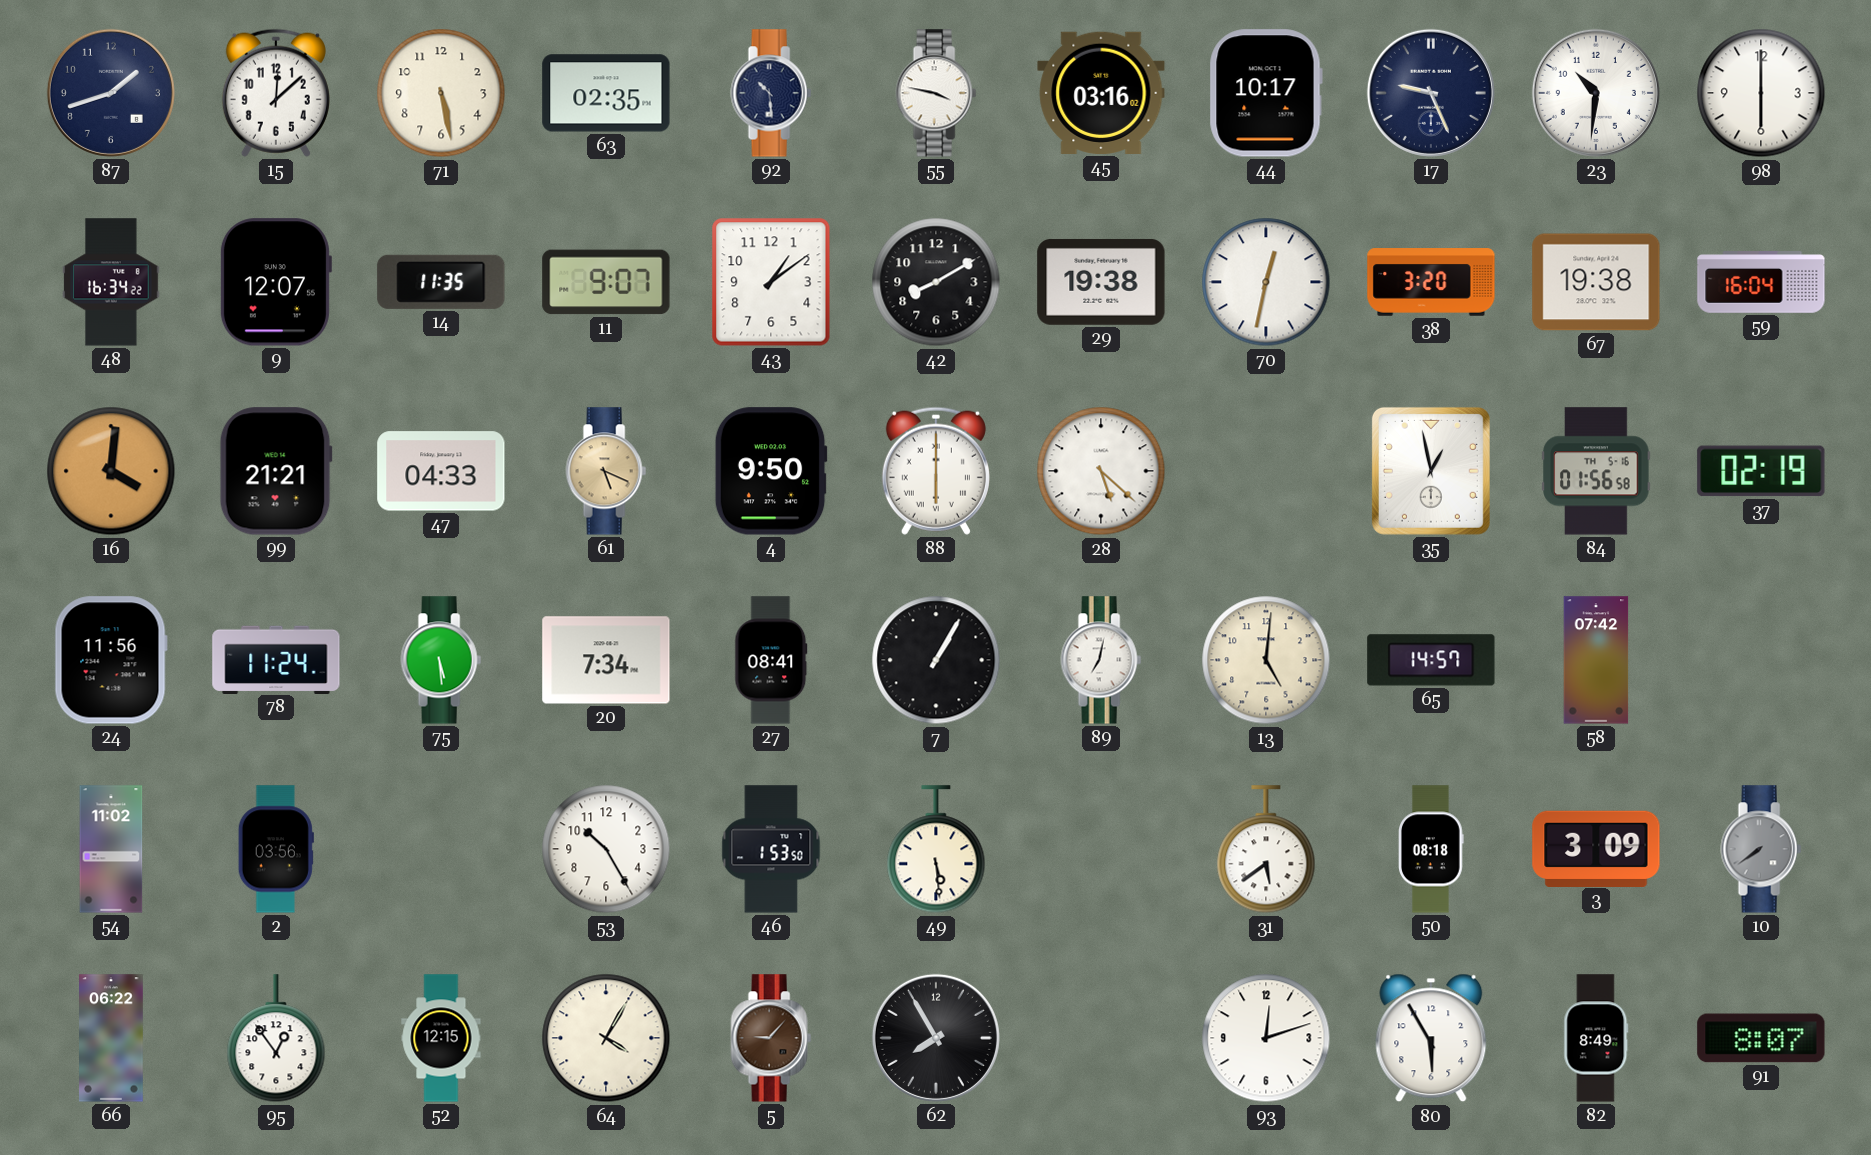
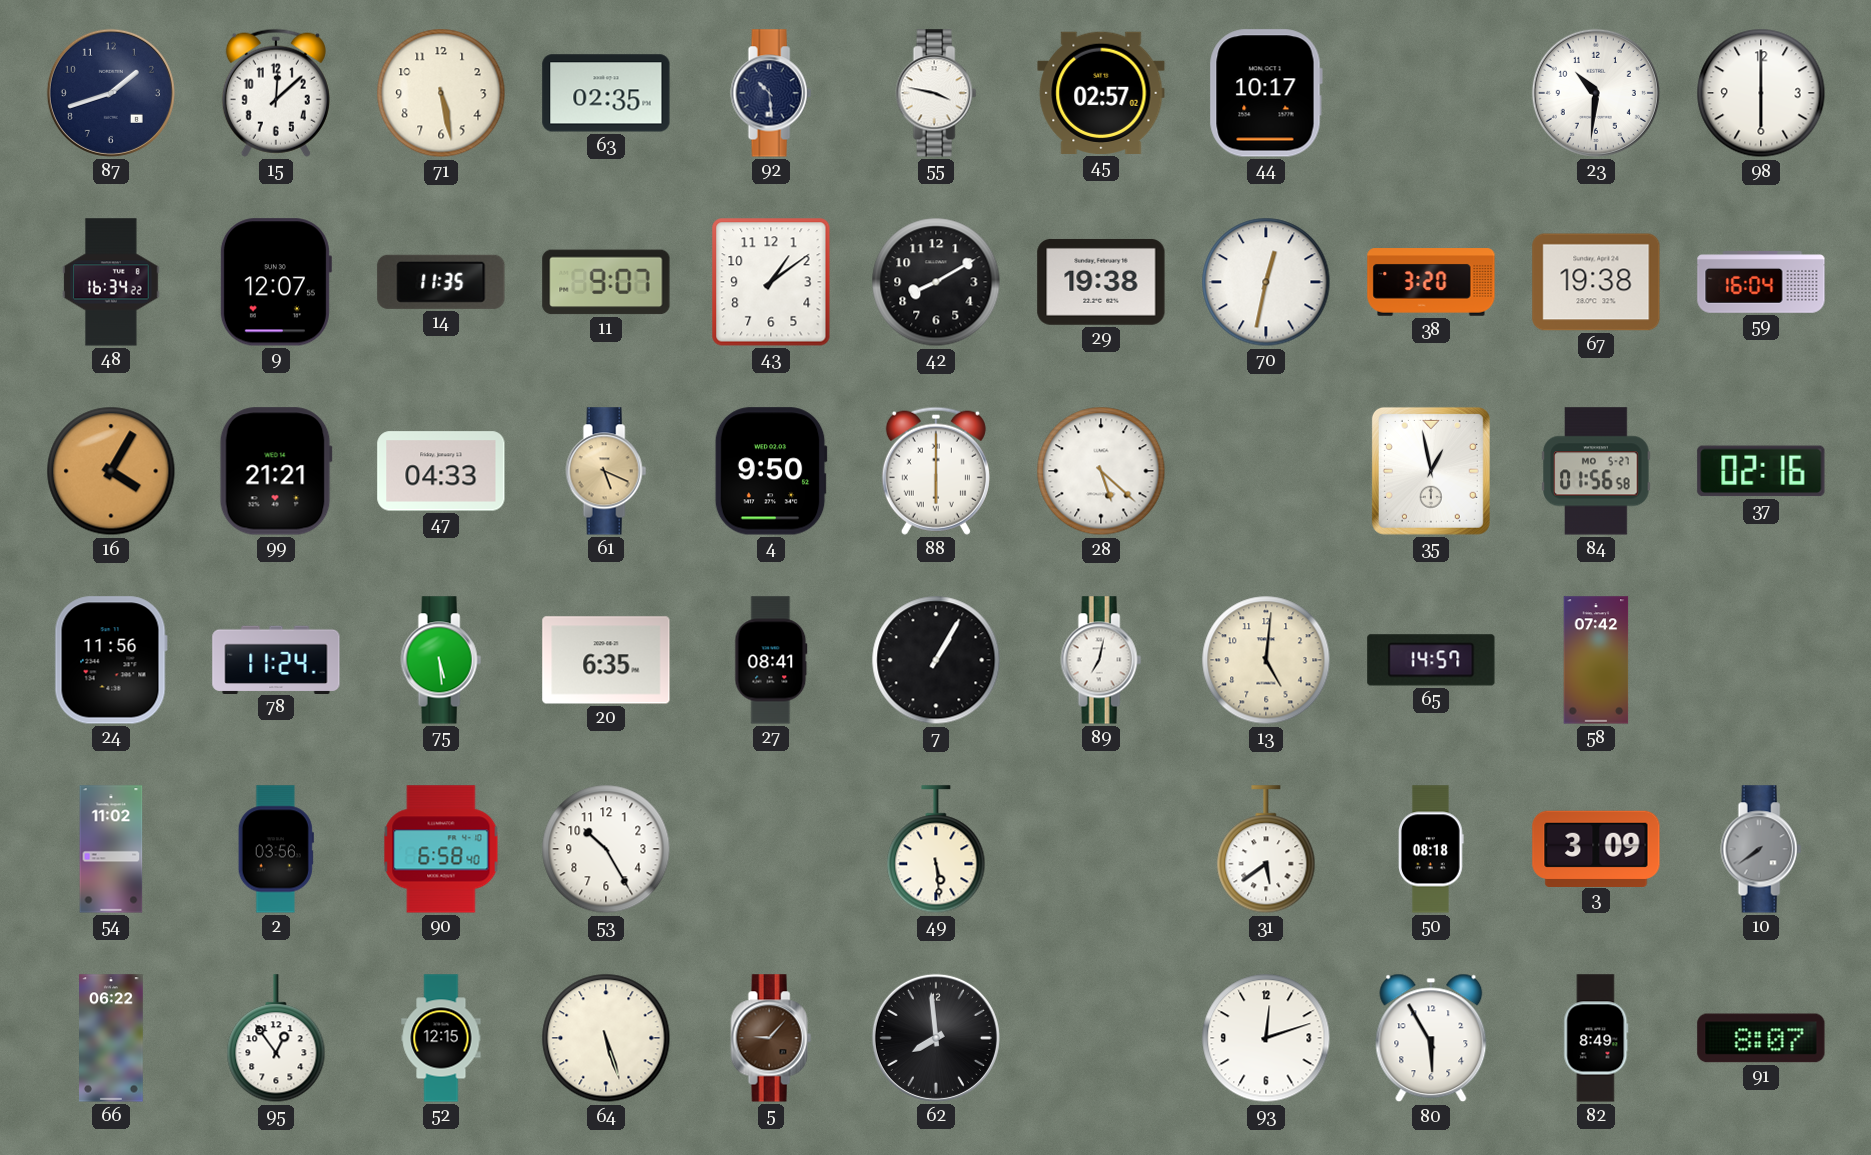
45: 03:16 -> 02:57 (1101, 93)
17: 9:26 -> none (1431, 93)
16: 4:01 -> 4:05 (111, 471)
84 date: TH 5-16 -> MO 5-27 (1596, 471)
37: 02:19 -> 02:16 (1761, 471)
20: 7:34 -> 6:35 (606, 660)
90: none -> 6:58 (441, 849)
46: 1:53 -> none (771, 849)
64: 4:05 -> 5:27 (606, 1038)
62: 7:55 -> 7:59 (936, 1038)
